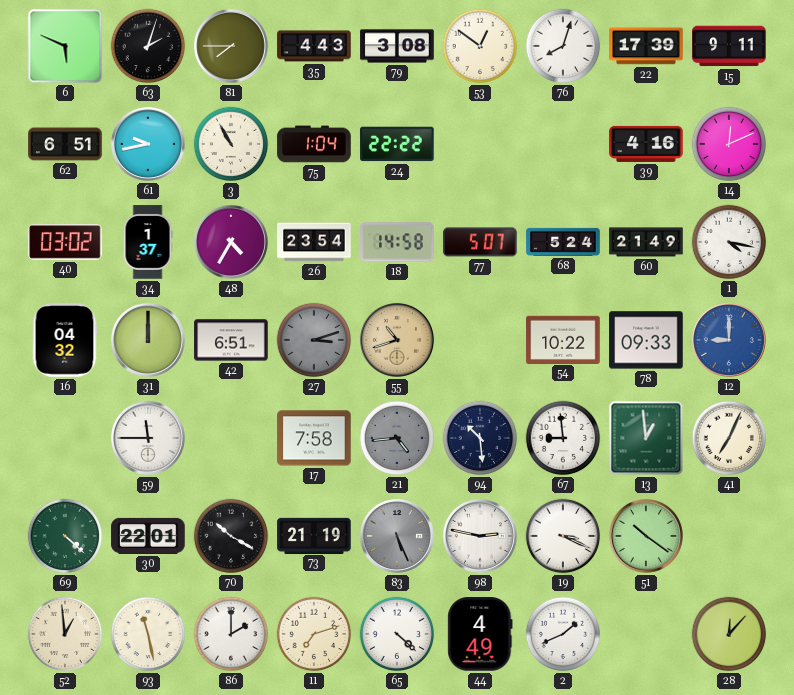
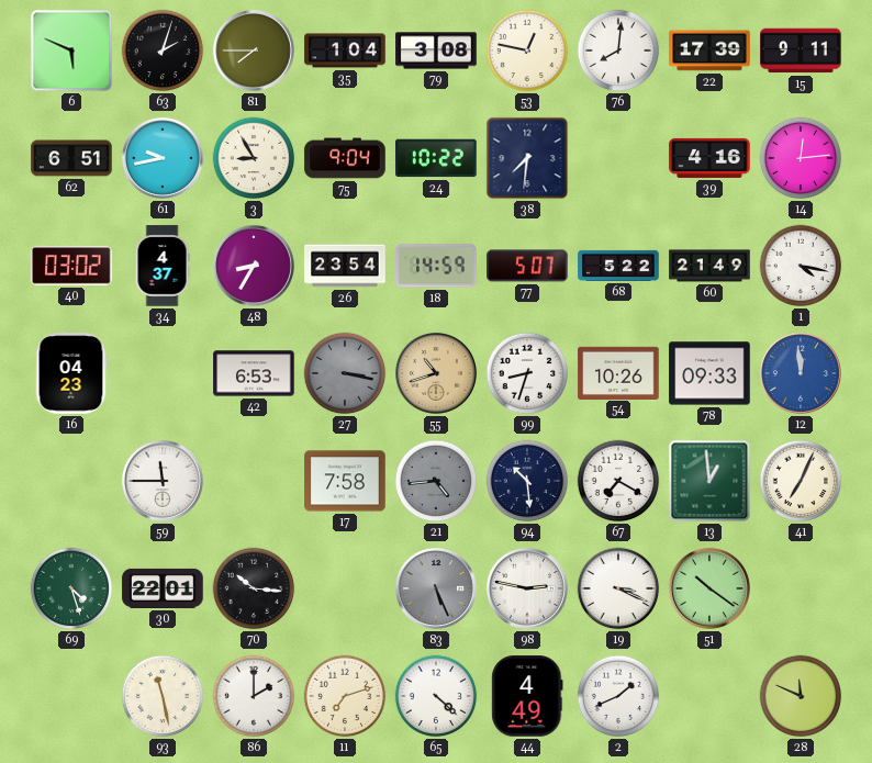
35: 4:43 -> 1:04 (345, 51)
53: 12:51 -> 12:47 (527, 51)
76: 8:03 -> 8:01 (618, 51)
3: 10:55 -> 8:55 (254, 158)
75: 1:04 -> 9:04 (345, 158)
24: 22:22 -> 10:22 (436, 158)
38: none -> 7:31 (527, 158)
14: 12:11 -> 12:14 (801, 158)
34: 1:37 -> 4:37 (163, 266)
48: 4:35 -> 8:35 (254, 266)
18: 14:58 -> 14:59 (436, 266)
68: 5:24 -> 5:22 (618, 266)
16: 04:32 -> 04:23 (71, 373)
31: 12:00 -> none (148, 340)
42: 6:51 -> 6:53 (254, 373)
27: 3:12 -> 3:17 (345, 373)
99: none -> 8:33 (527, 373)
54: 10:22 -> 10:26 (618, 372)
12: 9:00 -> 11:59 (801, 373)
67: 8:59 -> 7:20 (618, 481)
69: 4:22 -> 4:27 (71, 588)
70: 10:20 -> 10:16 (254, 588)
73: 21:19 -> none (314, 535)
52: 12:59 -> none (65, 634)
28: 12:07 -> 11:49 (801, 696)
